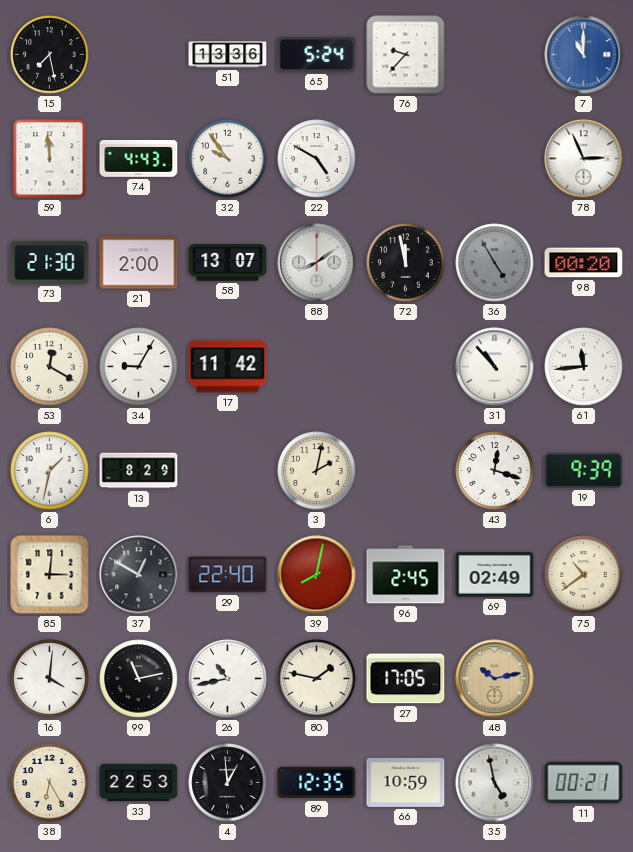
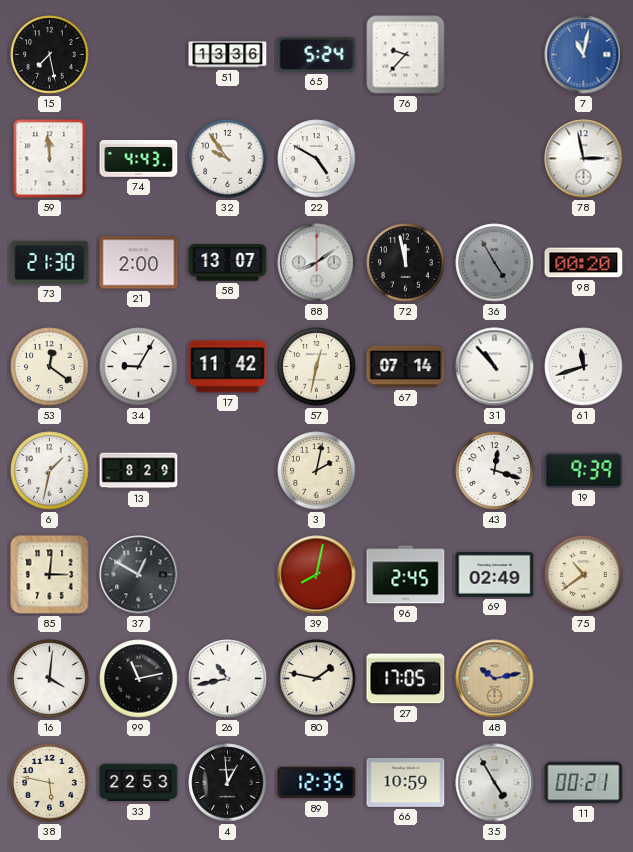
7: 11:00 -> 11:02 (584, 55)
78: 2:56 -> 2:58 (584, 159)
53: 12:20 -> 12:21 (50, 367)
57: none -> 12:32 (317, 367)
67: none -> 07:14 (406, 367)
61: 11:44 -> 11:42 (584, 367)
29: 22:40 -> none (228, 575)
38: 6:25 -> 5:47 (50, 783)
35: 4:58 -> 4:55 (495, 783)
